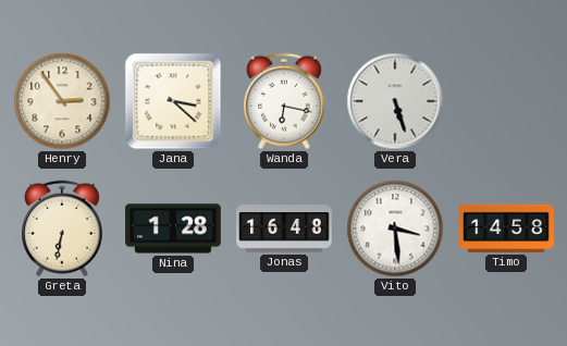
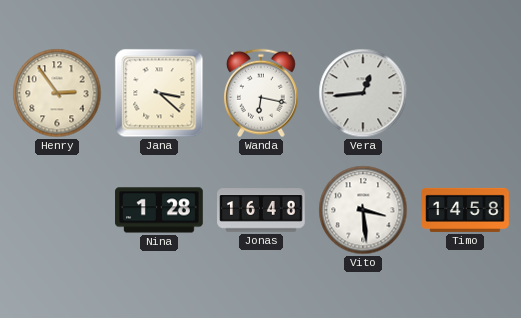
Vera: 5:27 -> 12:44 (363, 93)
Greta: 6:32 -> none (62, 228)
